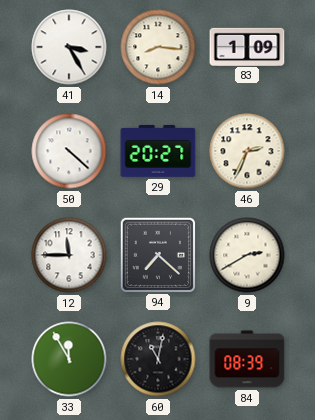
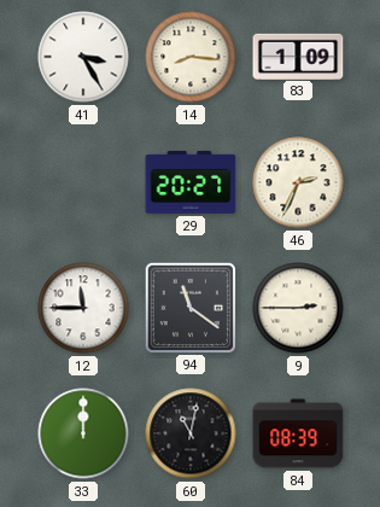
50: 4:22 -> none (69, 151)
94: 7:22 -> 11:21 (189, 307)
9: 2:40 -> 2:45 (298, 308)
33: 11:55 -> 12:00 (83, 433)
